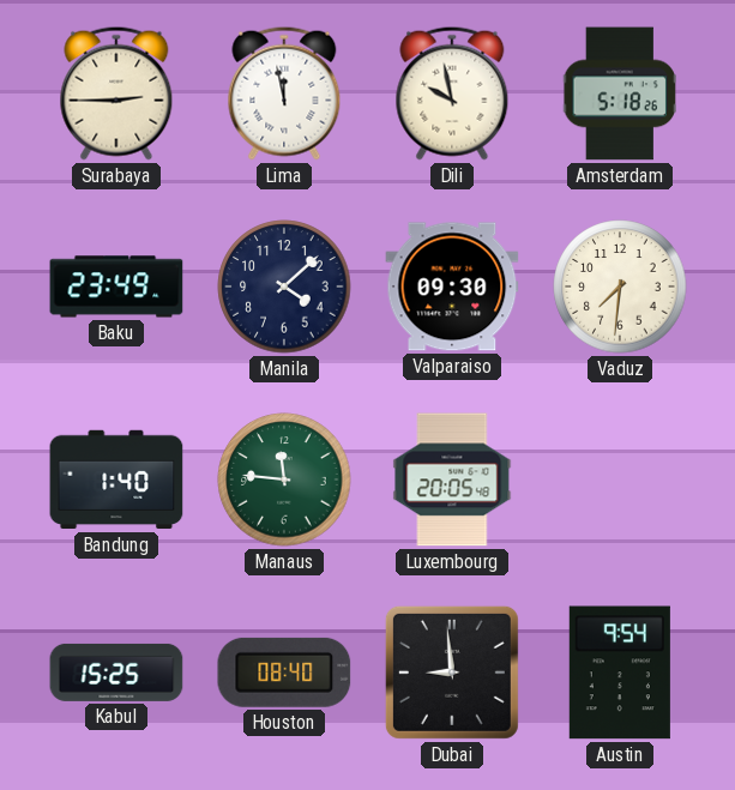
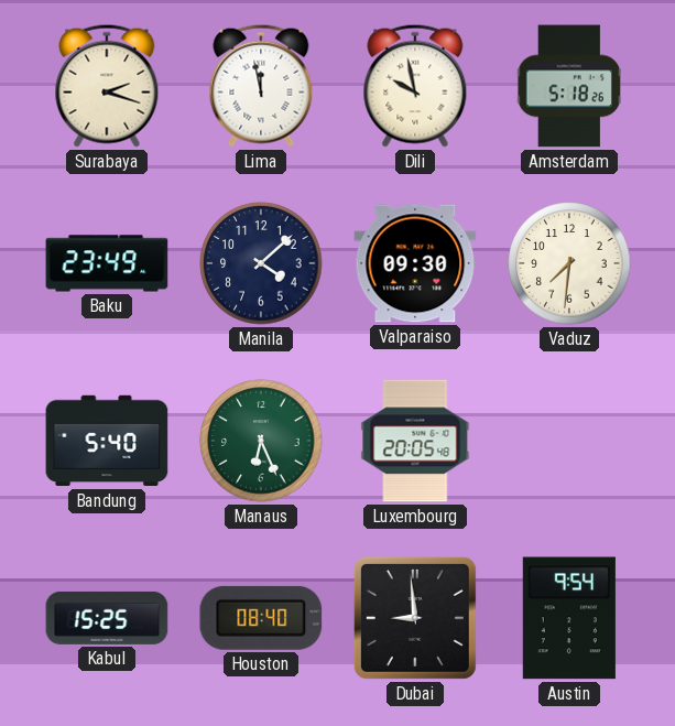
Surabaya: 2:45 -> 2:18 (107, 86)
Bandung: 1:40 -> 5:40 (107, 441)
Manaus: 11:46 -> 6:26 (261, 441)
